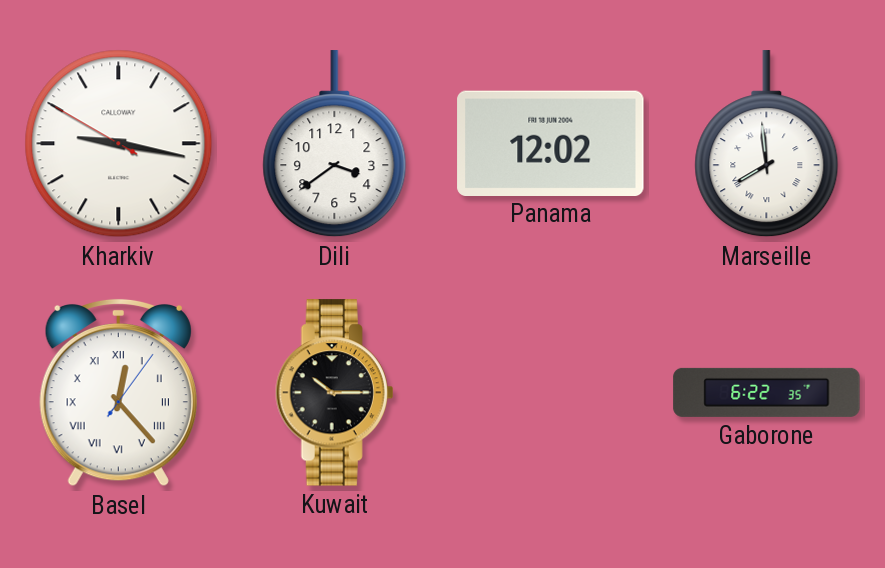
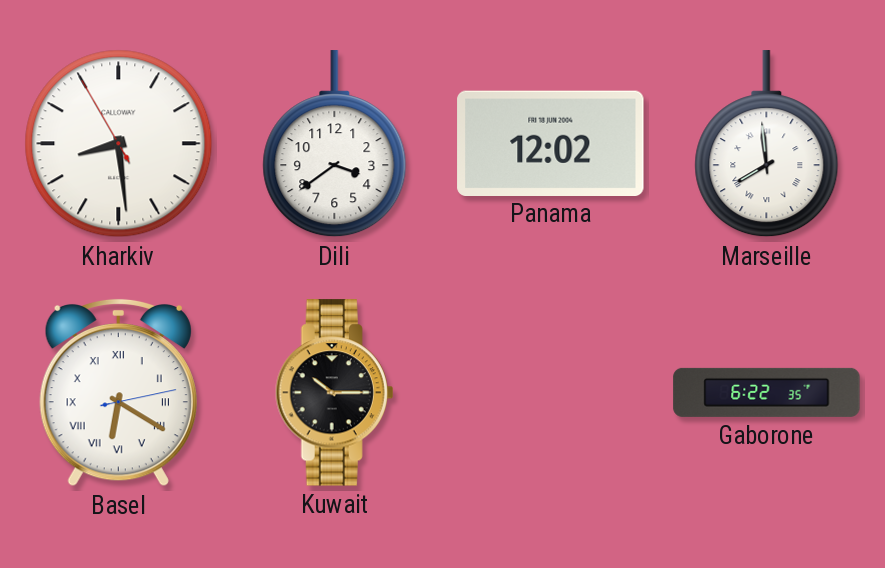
Kharkiv: 9:16 -> 8:28 (119, 144)
Basel: 12:23 -> 6:20 (118, 393)
